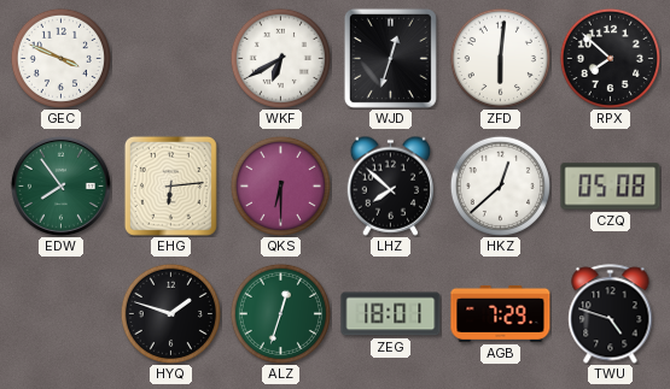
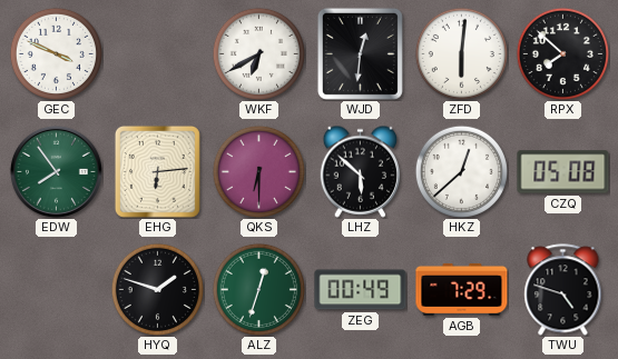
WJD: 12:33 -> 12:31 (360, 53)
LHZ: 7:52 -> 5:52 (361, 171)
ZEG: 18:01 -> 00:49 (361, 290)
